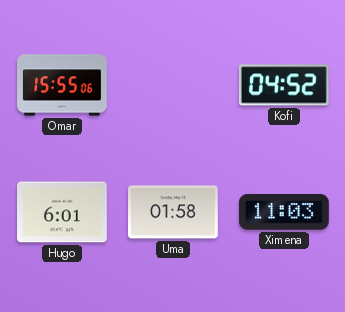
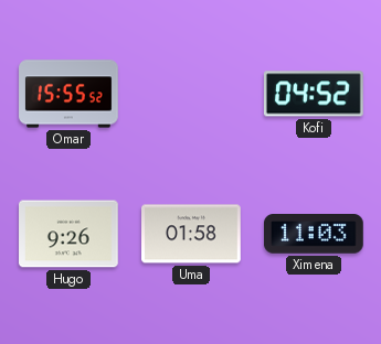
Omar: 15:55:06 -> 15:55:52 (68, 94)
Hugo: 6:01 -> 9:26 (70, 234)
